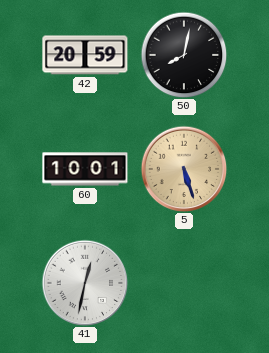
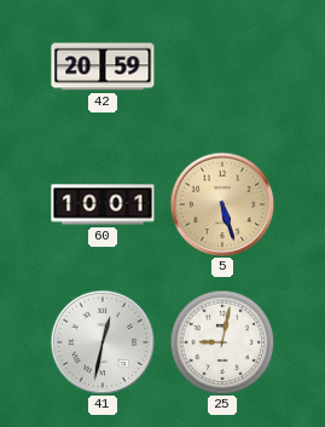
50: 8:02 -> none (184, 55)
25: none -> 9:02 (222, 342)
